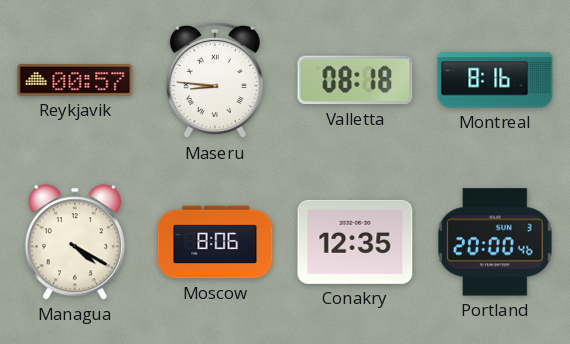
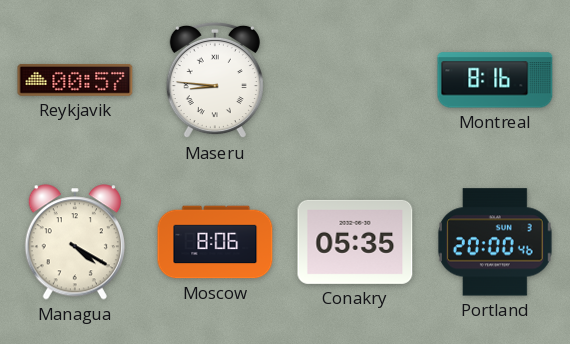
Valletta: 08:18 -> none (355, 80)
Conakry: 12:35 -> 05:35 (355, 242)
